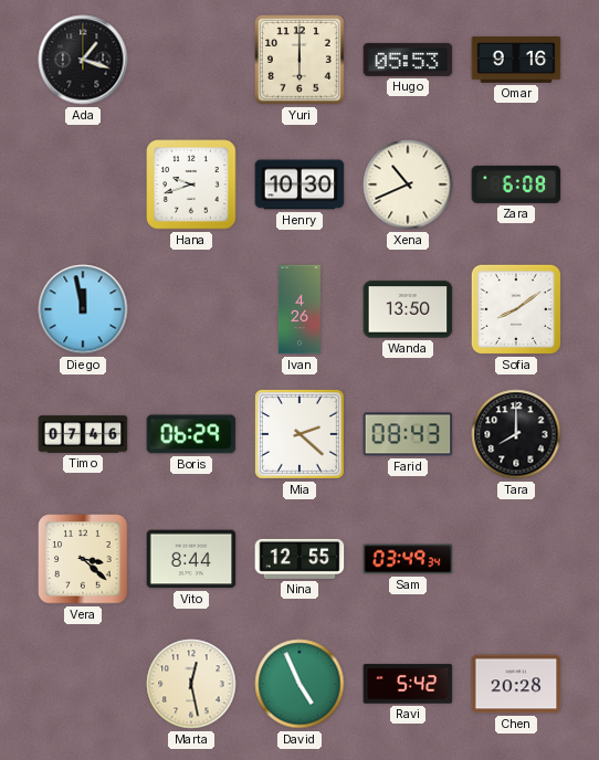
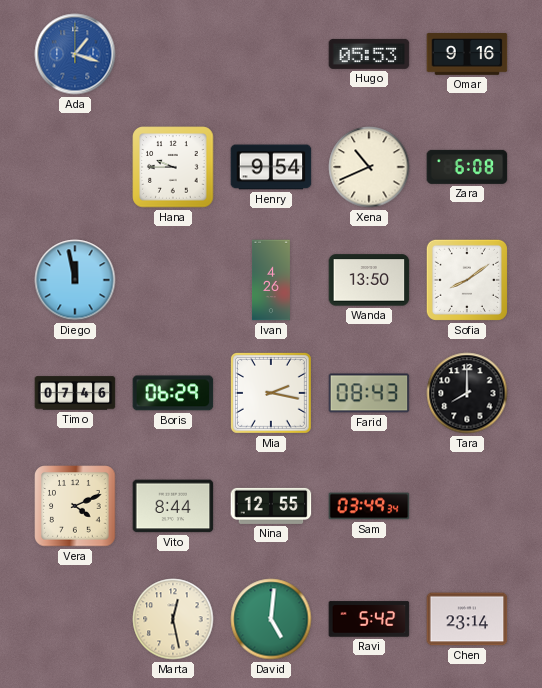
Ada dial: black -> blue (75, 54)
Yuri: 6:00 -> none (299, 60)
Hana: 9:42 -> 9:45 (173, 167)
Henry: 10:30 -> 9:54 (271, 167)
Mia: 2:22 -> 2:17 (271, 393)
Vera: 3:22 -> 4:11 (75, 506)
David: 4:56 -> 5:01 (271, 619)
Chen: 20:28 -> 23:14 (467, 619)
